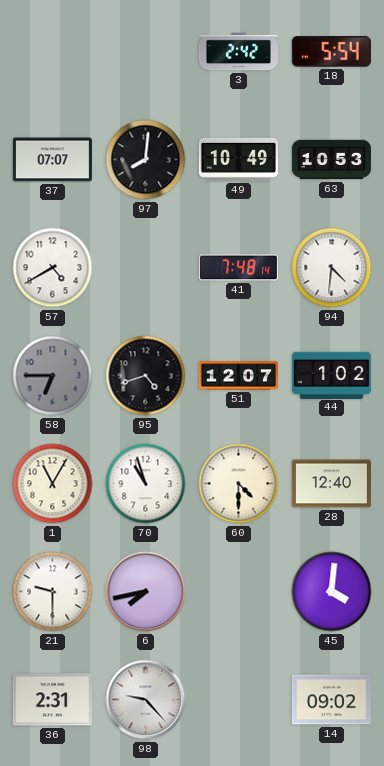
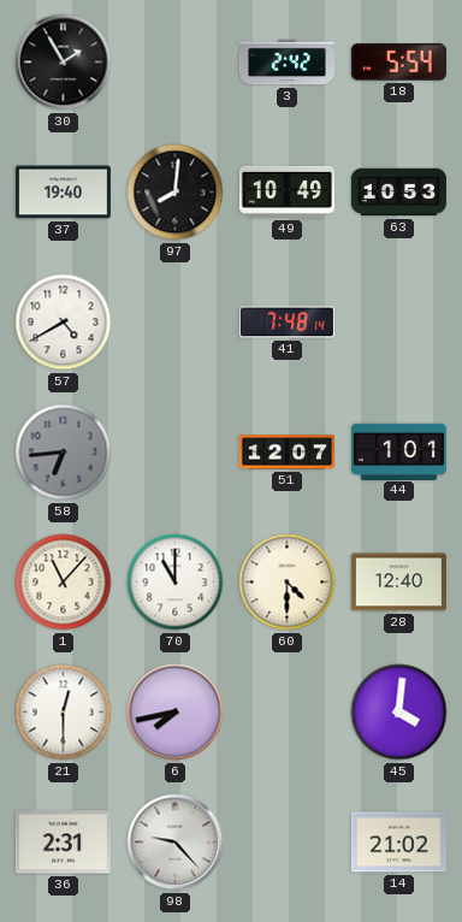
30: none -> 1:55 (64, 63)
37: 07:07 -> 19:40 (63, 193)
94: 4:31 -> none (332, 268)
58: 6:45 -> 6:44 (64, 453)
95: 4:42 -> none (146, 376)
44: 1:02 -> 1:01 (398, 451)
1: 11:05 -> 11:07 (64, 583)
70: 10:57 -> 11:00 (176, 583)
21: 9:30 -> 12:30 (64, 713)
14: 09:02 -> 21:02 (398, 843)
